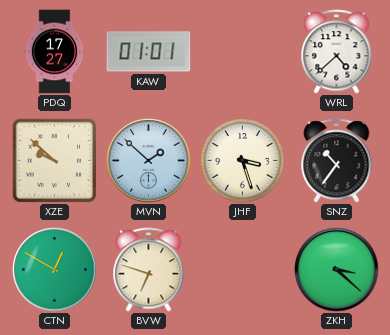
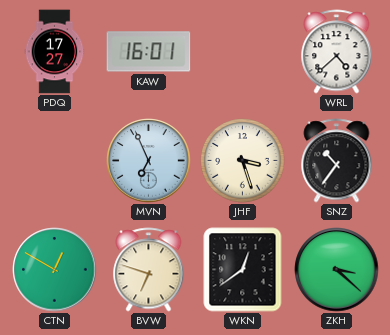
KAW: 01:01 -> 16:01 (149, 52)
XZE: 9:52 -> none (54, 160)
MVN: 1:52 -> 6:56 (149, 161)
WKN: none -> 12:39 (243, 270)
